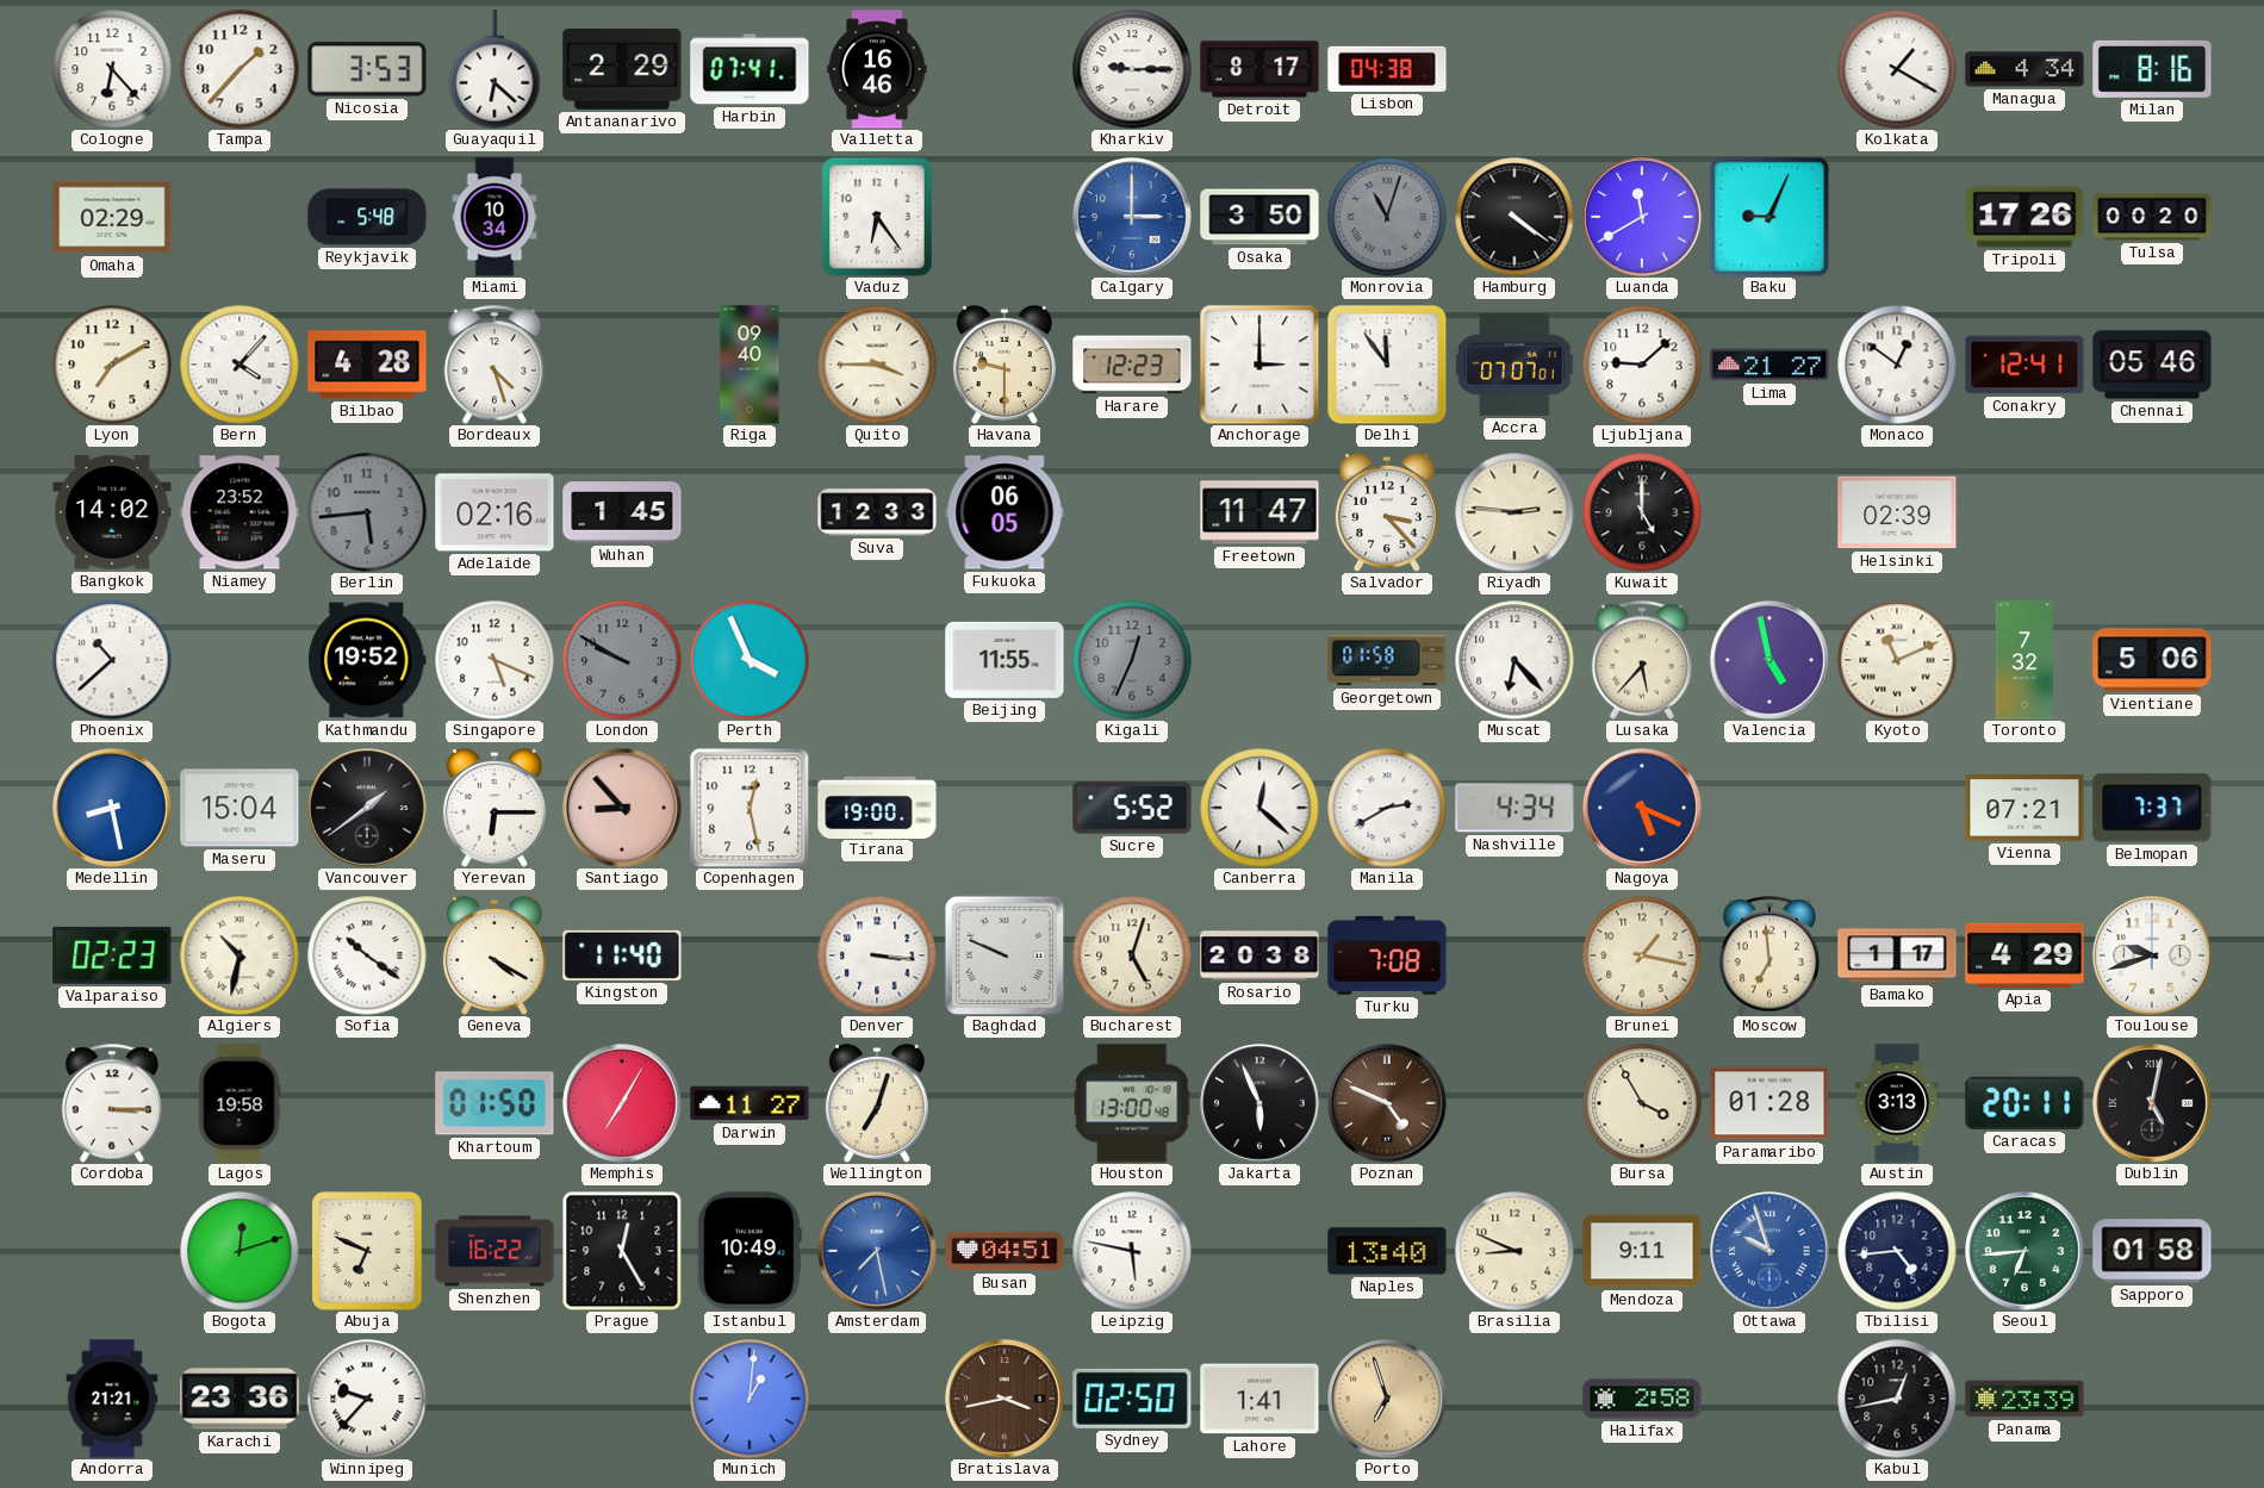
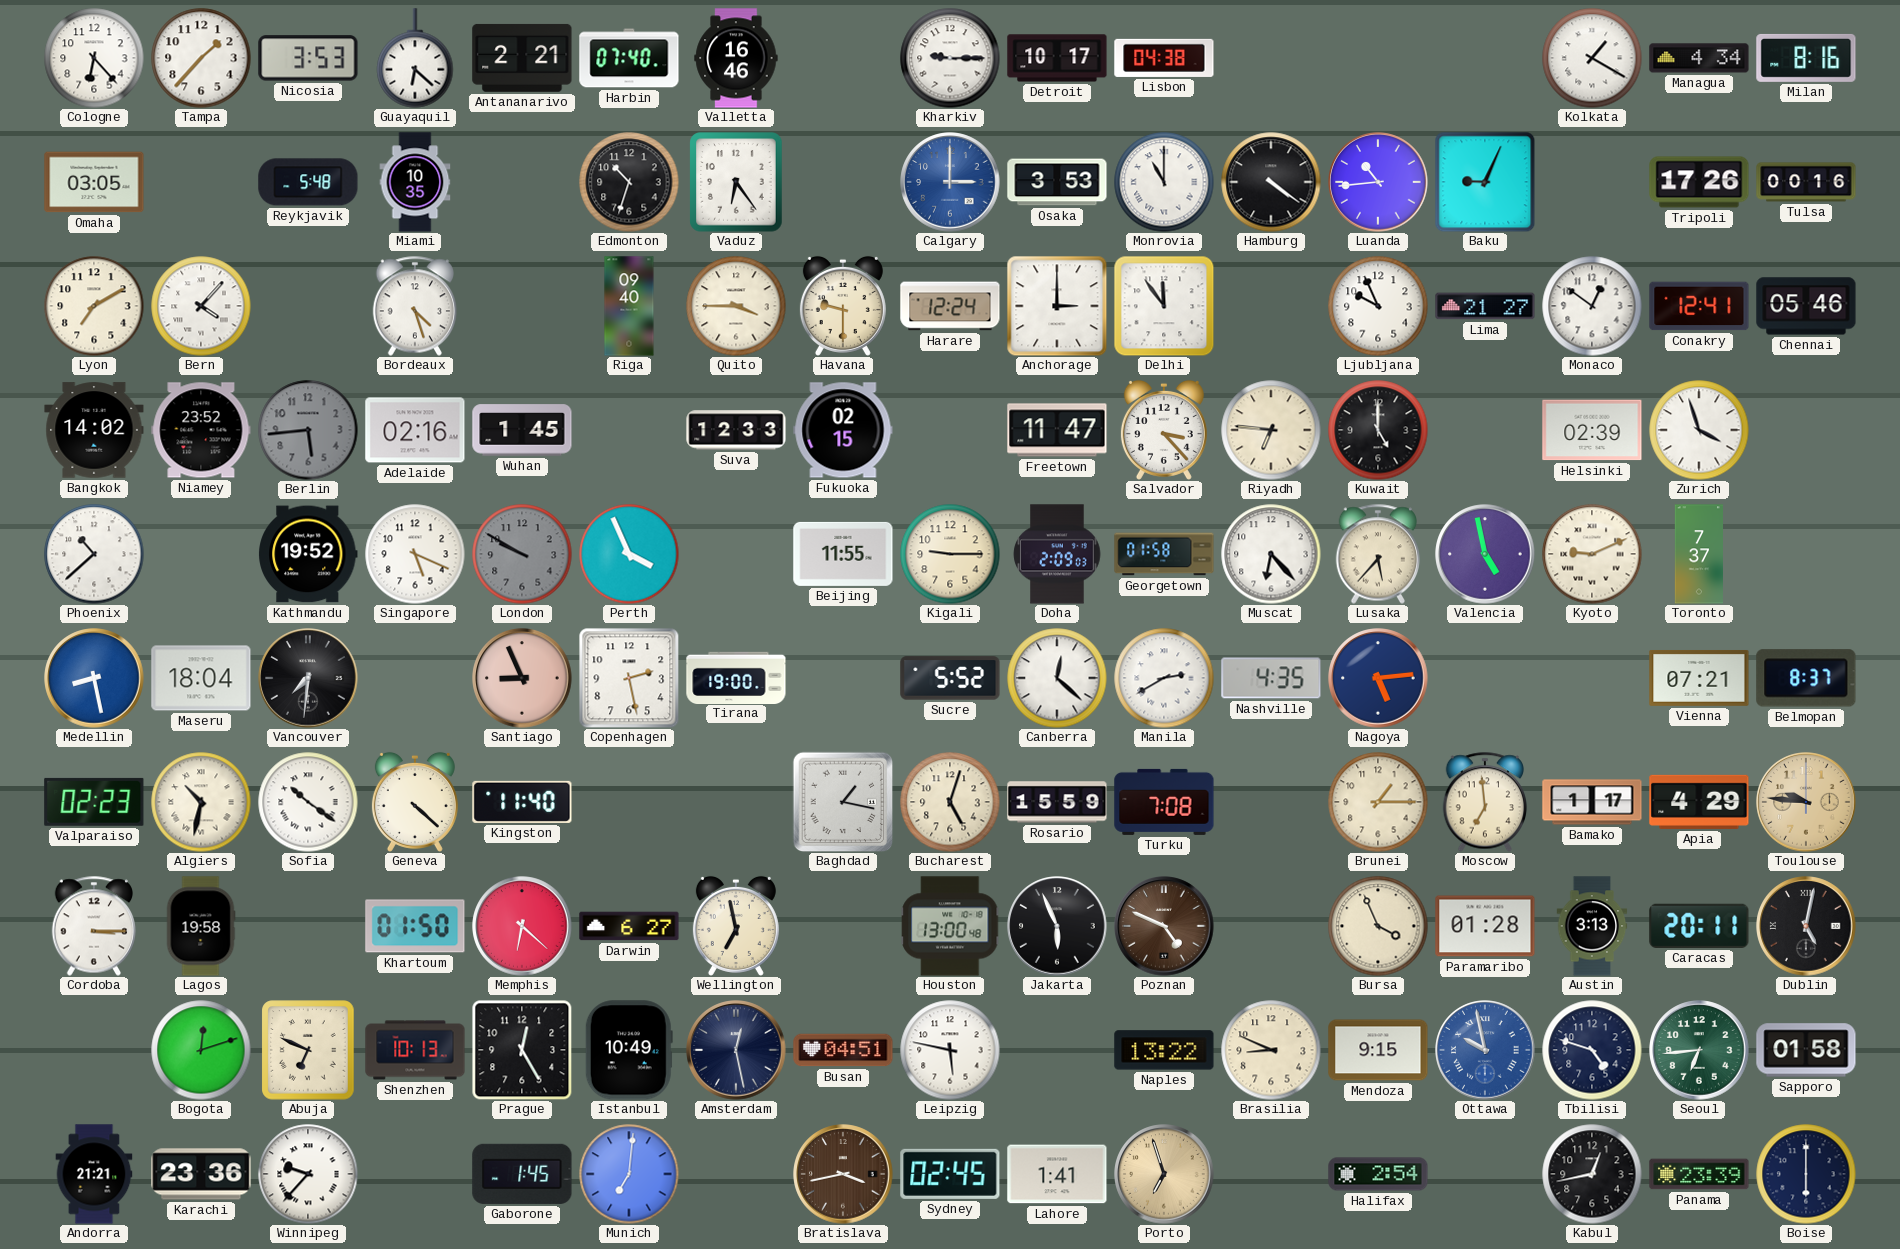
Antananarivo: 2:29 -> 2:21 (522, 58)
Harbin: 07:41 -> 07:40 (629, 58)
Detroit: 8:17 -> 10:17 (1057, 58)
Omaha: 02:29 -> 03:05 (94, 182)
Miami: 10:34 -> 10:35 (415, 182)
Edmonton: none -> 10:33 (629, 182)
Osaka: 3:50 -> 3:53 (1057, 182)
Monrovia: 11:03 -> 11:00 (1164, 182)
Monrovia dial: grey -> white (1164, 182)
Luanda: 11:40 -> 10:44 (1378, 182)
Tulsa: 00:20 -> 00:16 (1806, 182)
Bilbao: 4:28 -> none (367, 365)
Harare: 12:23 -> 12:24 (950, 306)
Accra: 07:07 -> none (1514, 365)
Ljubljana: 9:08 -> 9:56 (1378, 306)
Fukuoka: 06:05 -> 02:15 (843, 430)
Riyadh: 2:46 -> 6:46 (1271, 430)
Zurich: none -> 3:57 (1699, 430)
Kigali: 12:34 -> 9:15 (950, 554)
Kigali dial: grey -> cream (950, 554)
Doha: none -> 2:09 (1057, 554)
Kyoto: 11:11 -> 9:11 (1592, 554)
Toronto: 7:32 -> 7:37 (1699, 554)
Vientiane: 5:06 -> none (2152, 660)
Maseru: 15:04 -> 18:04 (201, 678)
Vancouver: 1:39 -> 7:31 (308, 678)
Yerevan: 6:15 -> none (495, 808)
Santiago: 8:53 -> 8:56 (522, 678)
Copenhagen: 12:28 -> 2:28 (629, 678)
Nashville: 4:34 -> 4:35 (1271, 678)
Nagoya: 5:19 -> 5:14 (1378, 678)
Belmopan: 7:37 -> 8:37 (1806, 678)
Geneva: 4:20 -> 4:22 (415, 802)
Denver: 3:16 -> none (877, 955)
Baghdad: 9:49 -> 1:17 (843, 802)
Rosario: 20:38 -> 15:59 (1057, 802)
Brunei: 1:17 -> 1:15 (1378, 802)
Toulouse: 9:42 -> 9:46 (1806, 802)
Toulouse dial: white -> champagne (1806, 802)
Memphis: 7:05 -> 6:22 (522, 926)
Darwin: 11:27 -> 6:27 (629, 926)
Wellington: 7:03 -> 6:58 (736, 926)
Bursa: 3:55 -> 3:56 (1378, 926)
Shenzhen: 16:22 -> 10:13 (415, 1050)
Amsterdam: 7:28 -> 12:28 (736, 1050)
Amsterdam dial: blue -> navy (736, 1050)
Naples: 13:40 -> 13:22 (1164, 1050)
Mendoza: 9:11 -> 9:15 (1378, 1050)
Ottawa: 9:57 -> 9:58 (1485, 1050)
Tbilisi: 4:44 -> 4:48 (1592, 1050)
Gaborone: none -> 1:45 (522, 1174)
Munich: 1:01 -> 7:01 (629, 1174)
Sydney: 02:50 -> 02:45 (950, 1174)
Halifax: 2:58 -> 2:54 (1378, 1174)
Boise: none -> 6:00 (1806, 1174)
